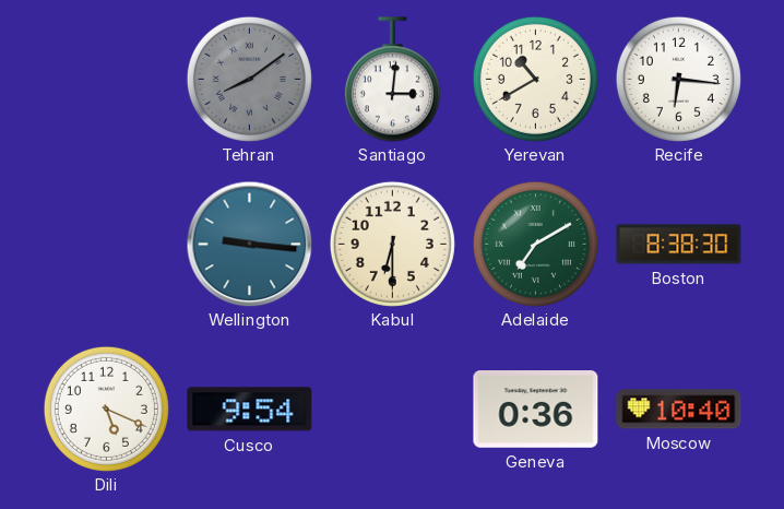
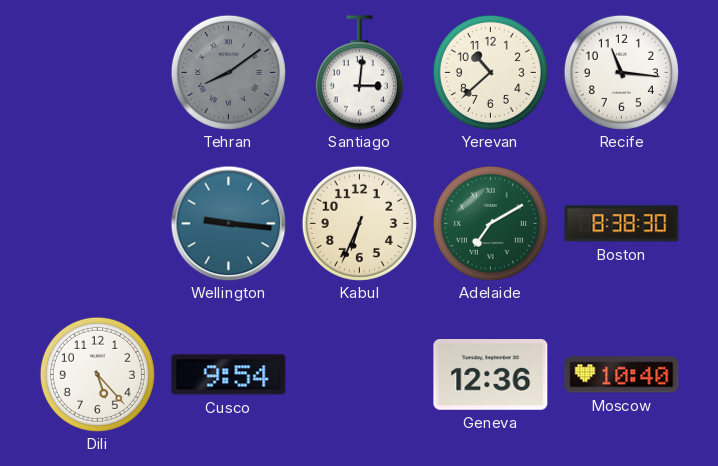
Yerevan: 10:40 -> 10:38 (490, 72)
Recife: 6:16 -> 11:16 (621, 72)
Kabul: 6:30 -> 6:34 (359, 223)
Dili: 5:19 -> 5:23 (97, 374)
Geneva: 0:36 -> 12:36 (491, 375)
